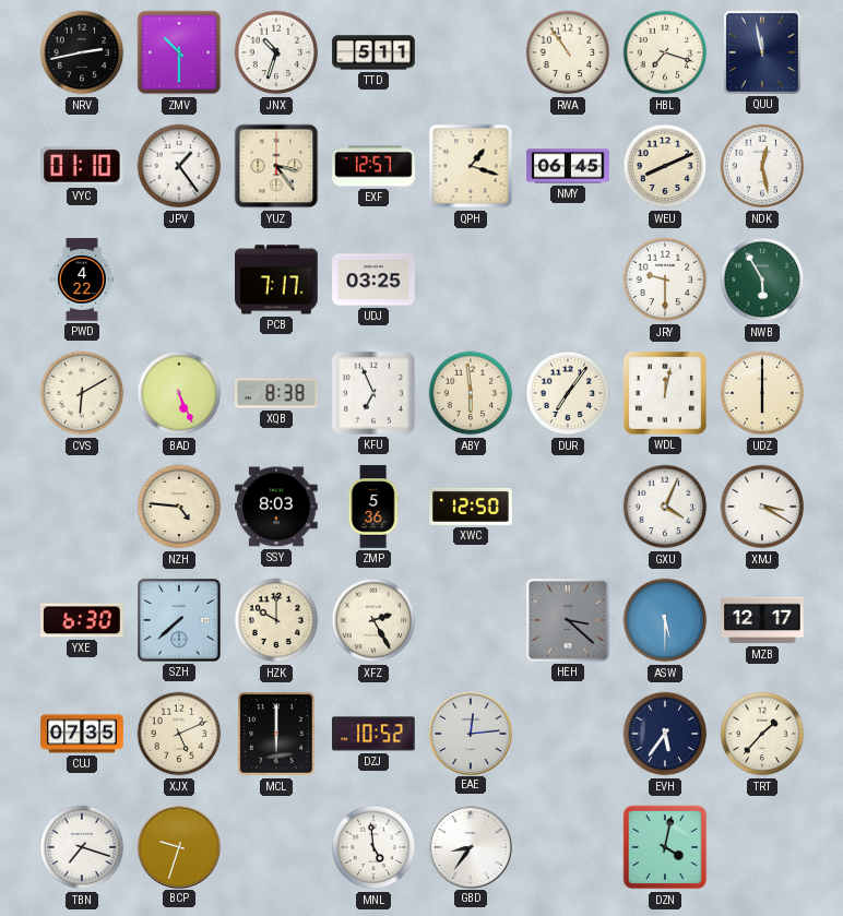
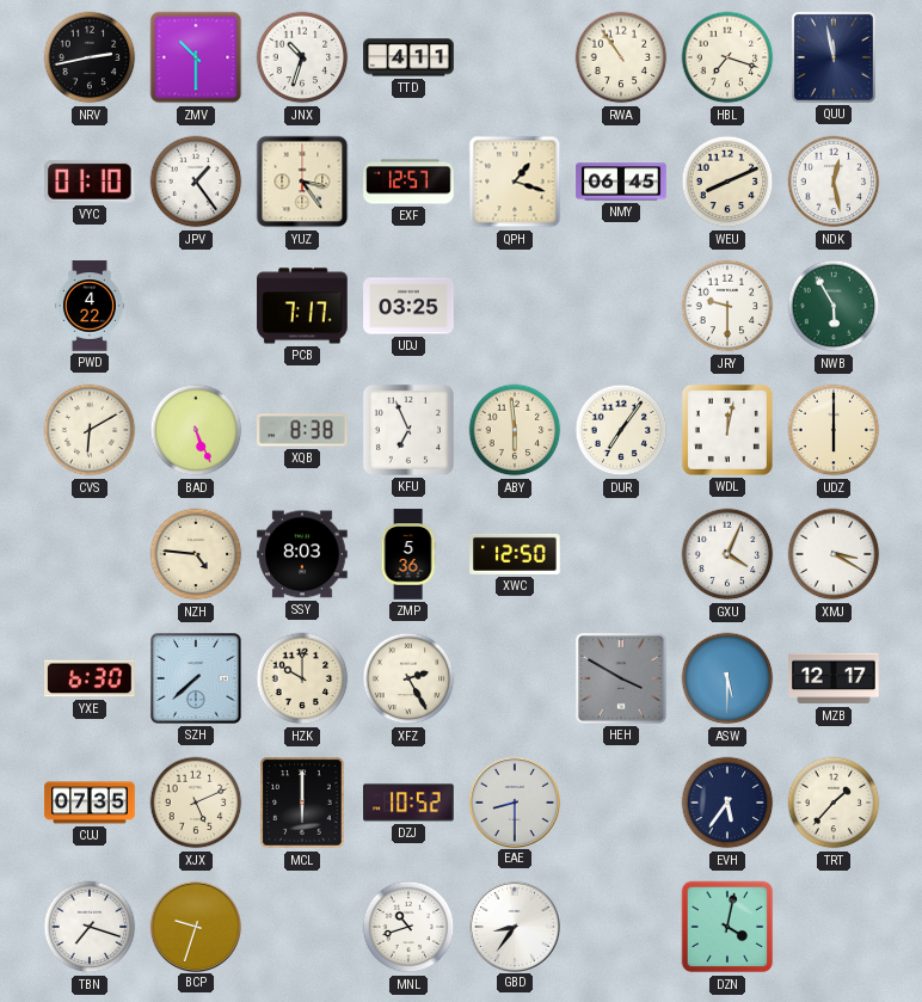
TTD: 5:11 -> 4:11 (408, 57)
HEH: 3:22 -> 3:50 (621, 678)
EAE: 12:14 -> 8:30 (514, 801)
MNL: 4:59 -> 10:42 (408, 927)
